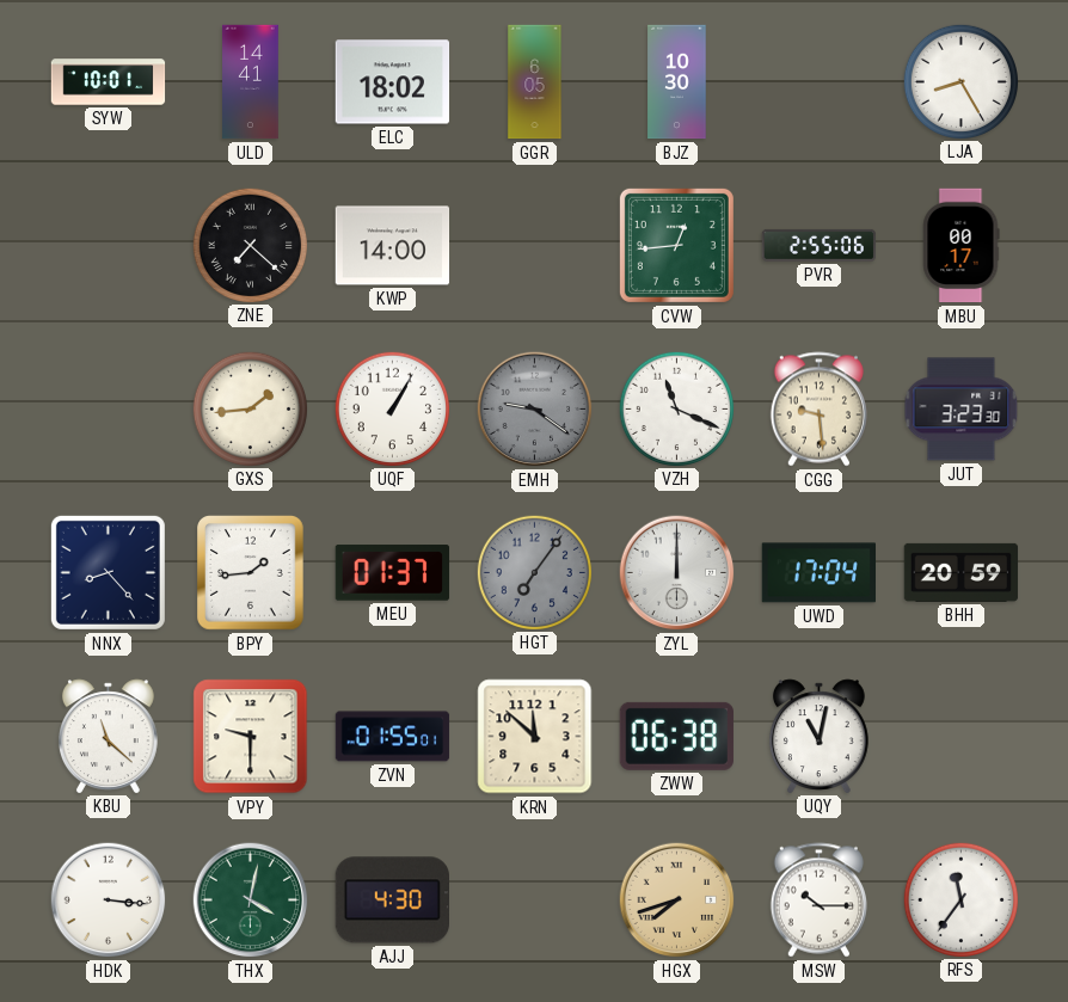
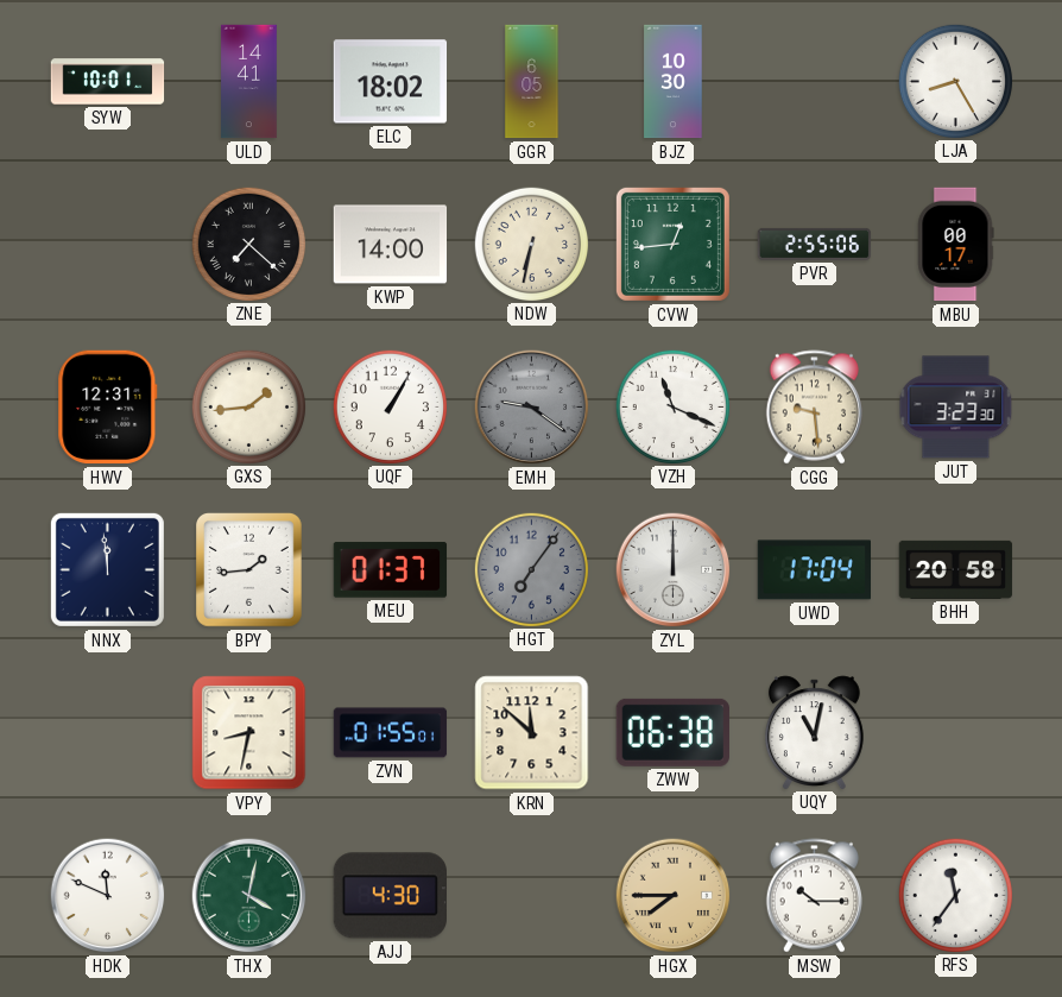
NDW: none -> 6:32 (531, 244)
HWV: none -> 12:31 (108, 408)
NNX: 8:23 -> 11:59 (107, 569)
BHH: 20:59 -> 20:58 (956, 569)
KBU: 11:22 -> none (108, 736)
VPY: 9:30 -> 8:32 (249, 733)
HDK: 3:16 -> 11:49 (108, 896)
HGX: 7:42 -> 7:45 (674, 896)
